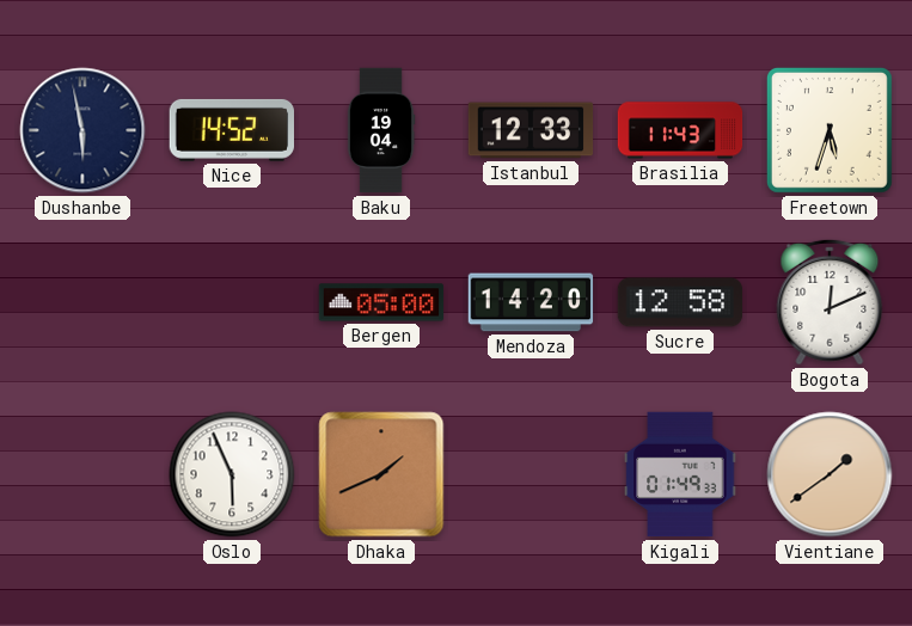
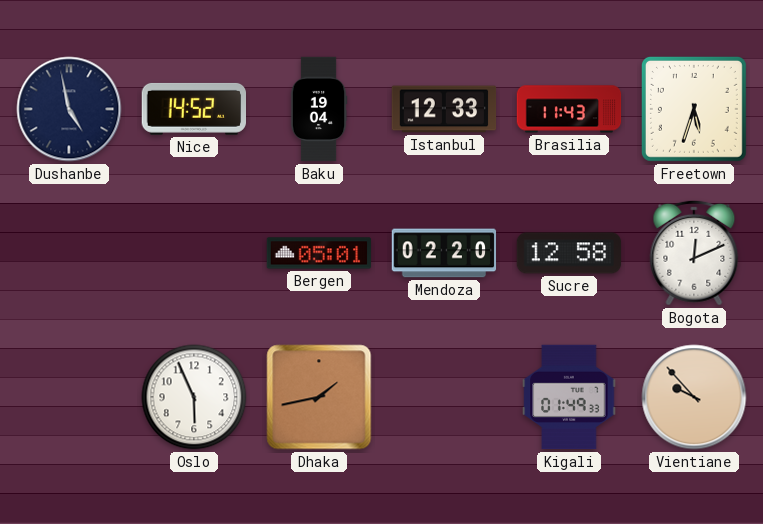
Dushanbe: 5:58 -> 4:58 (69, 109)
Bergen: 05:00 -> 05:01 (319, 253)
Mendoza: 14:20 -> 02:20 (444, 253)
Dhaka: 1:41 -> 1:43 (319, 397)
Vientiane: 1:39 -> 9:53 (694, 397)
